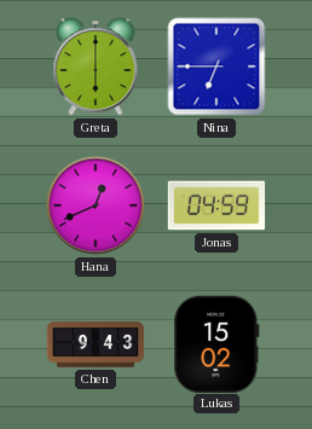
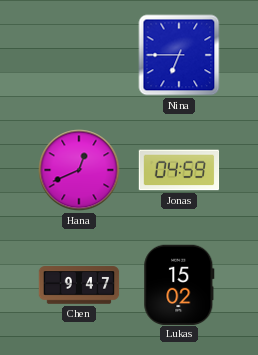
Greta: 6:00 -> none (96, 66)
Chen: 9:43 -> 9:47 (79, 285)
